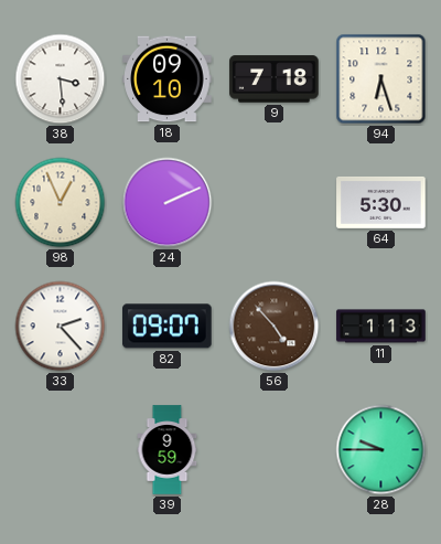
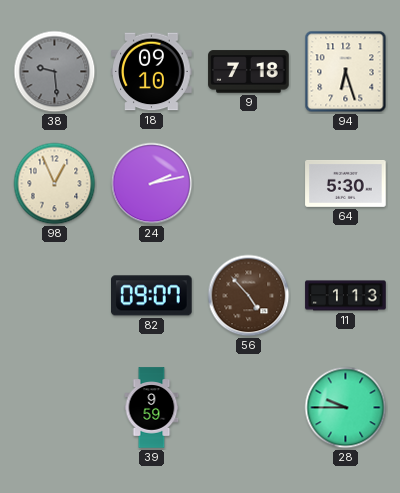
38: 3:29 -> 9:29 (55, 72)
38 dial: white -> grey (55, 72)
24: 2:11 -> 2:13 (152, 184)
33: 2:23 -> none (61, 327)
